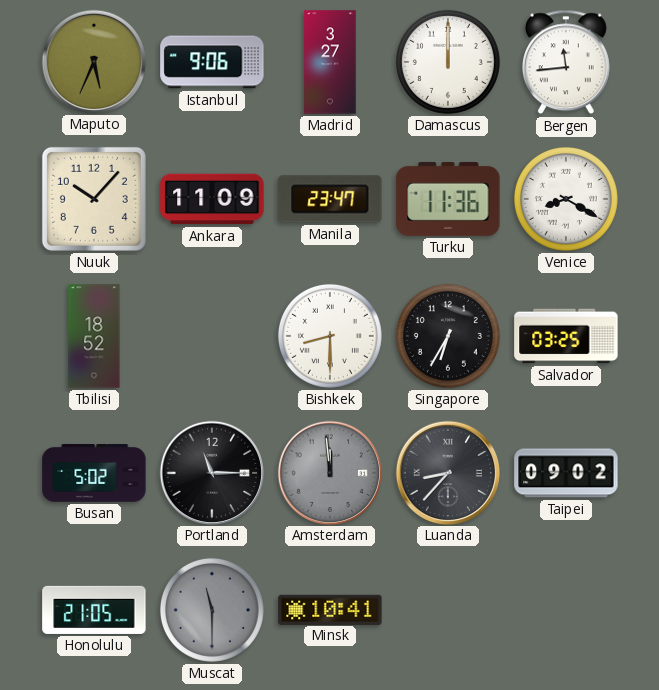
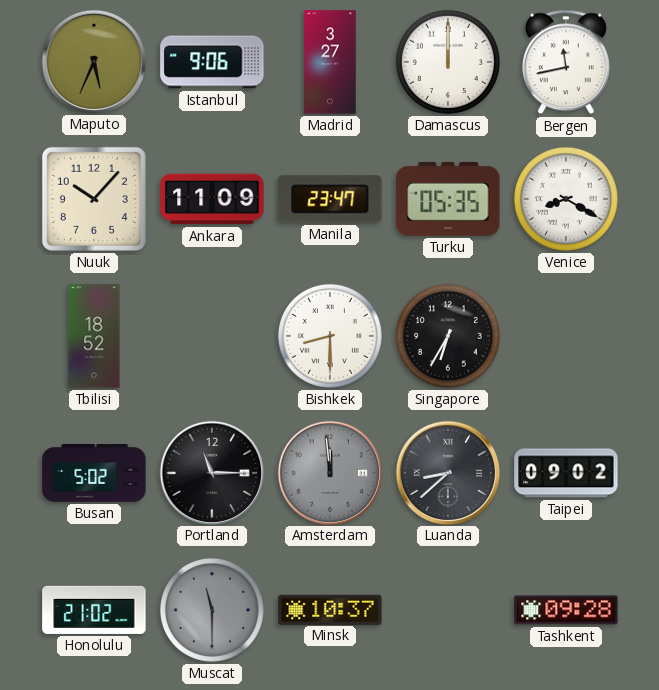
Bergen: 11:44 -> 11:43 (566, 62)
Turku: 11:36 -> 05:35 (448, 199)
Salvador: 03:25 -> none (566, 336)
Luanda: 8:37 -> 8:38 (447, 472)
Honolulu: 21:05 -> 21:02 (94, 610)
Minsk: 10:41 -> 10:37 (330, 609)
Tashkent: none -> 09:28 (566, 610)
